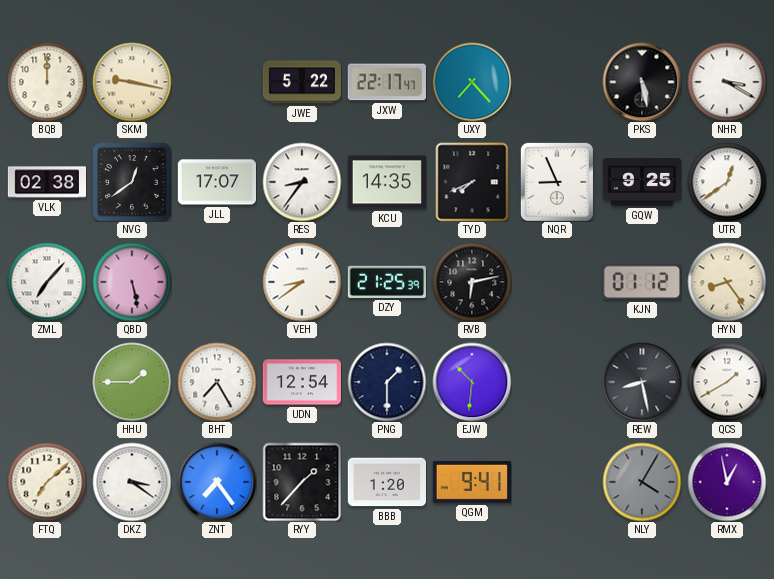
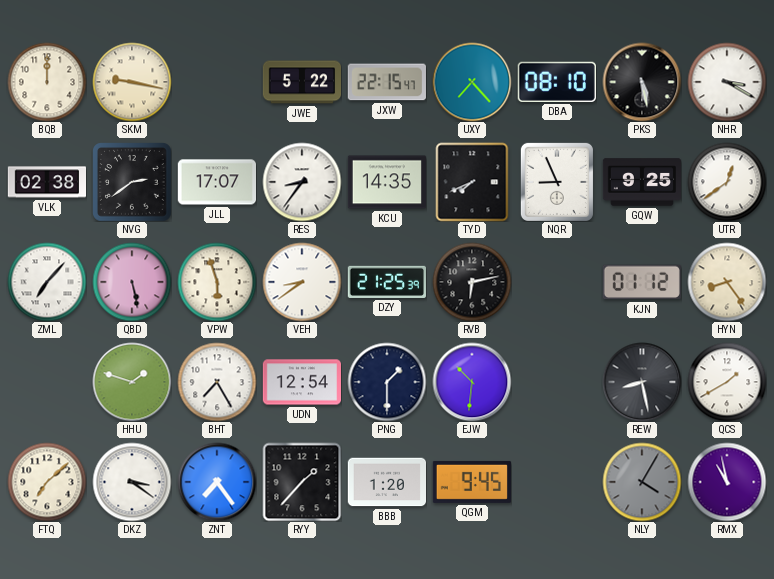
JXW: 22:17 -> 22:15 (387, 82)
DBA: none -> 08:10 (557, 82)
NVG: 12:39 -> 2:39 (132, 182)
VPW: none -> 5:57 (217, 282)
HHU: 1:45 -> 1:48 (132, 382)
QGM: 9:41 -> 9:45 (471, 482)
RMX: 12:58 -> 10:58 (727, 482)
